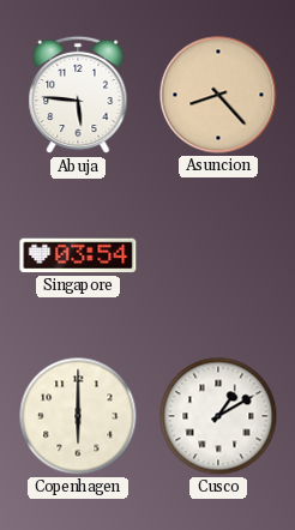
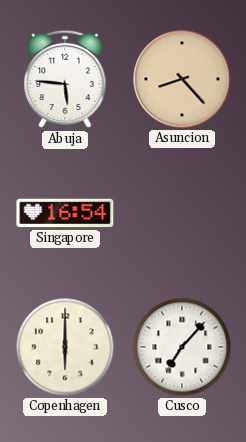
Singapore: 03:54 -> 16:54 (65, 213)
Cusco: 1:10 -> 7:07 (182, 347)
